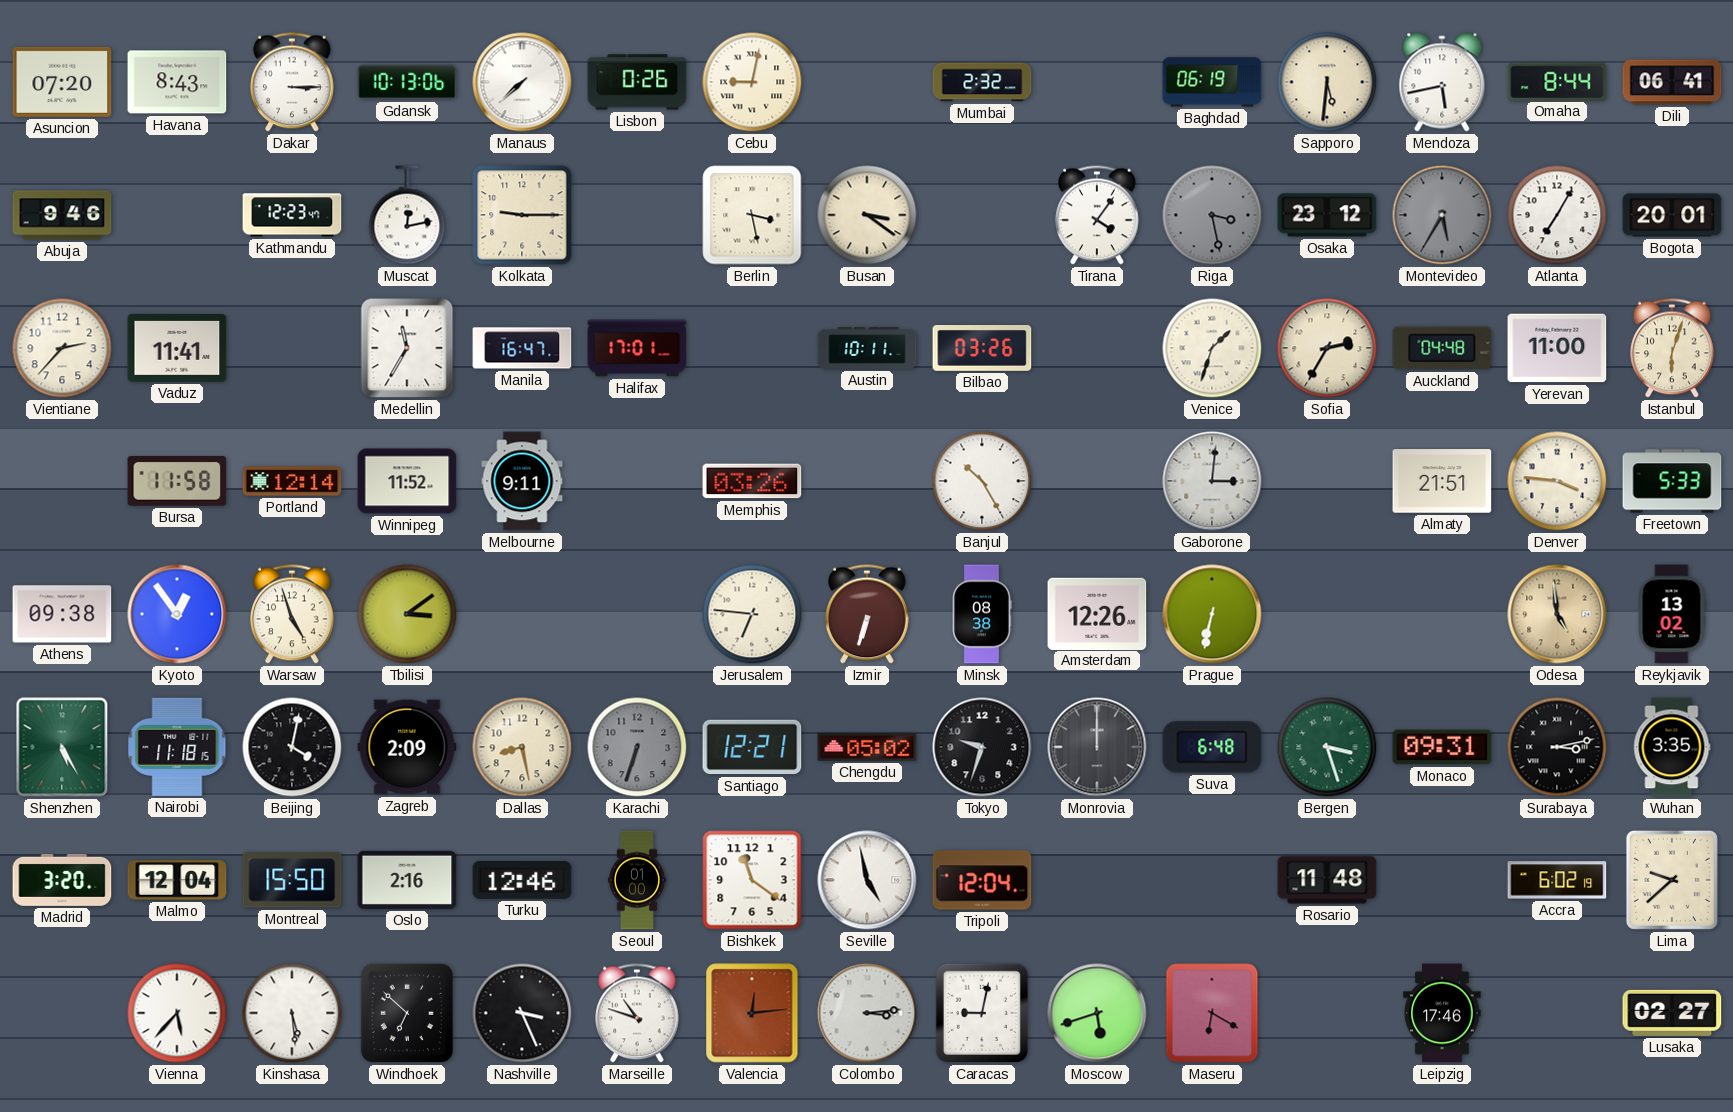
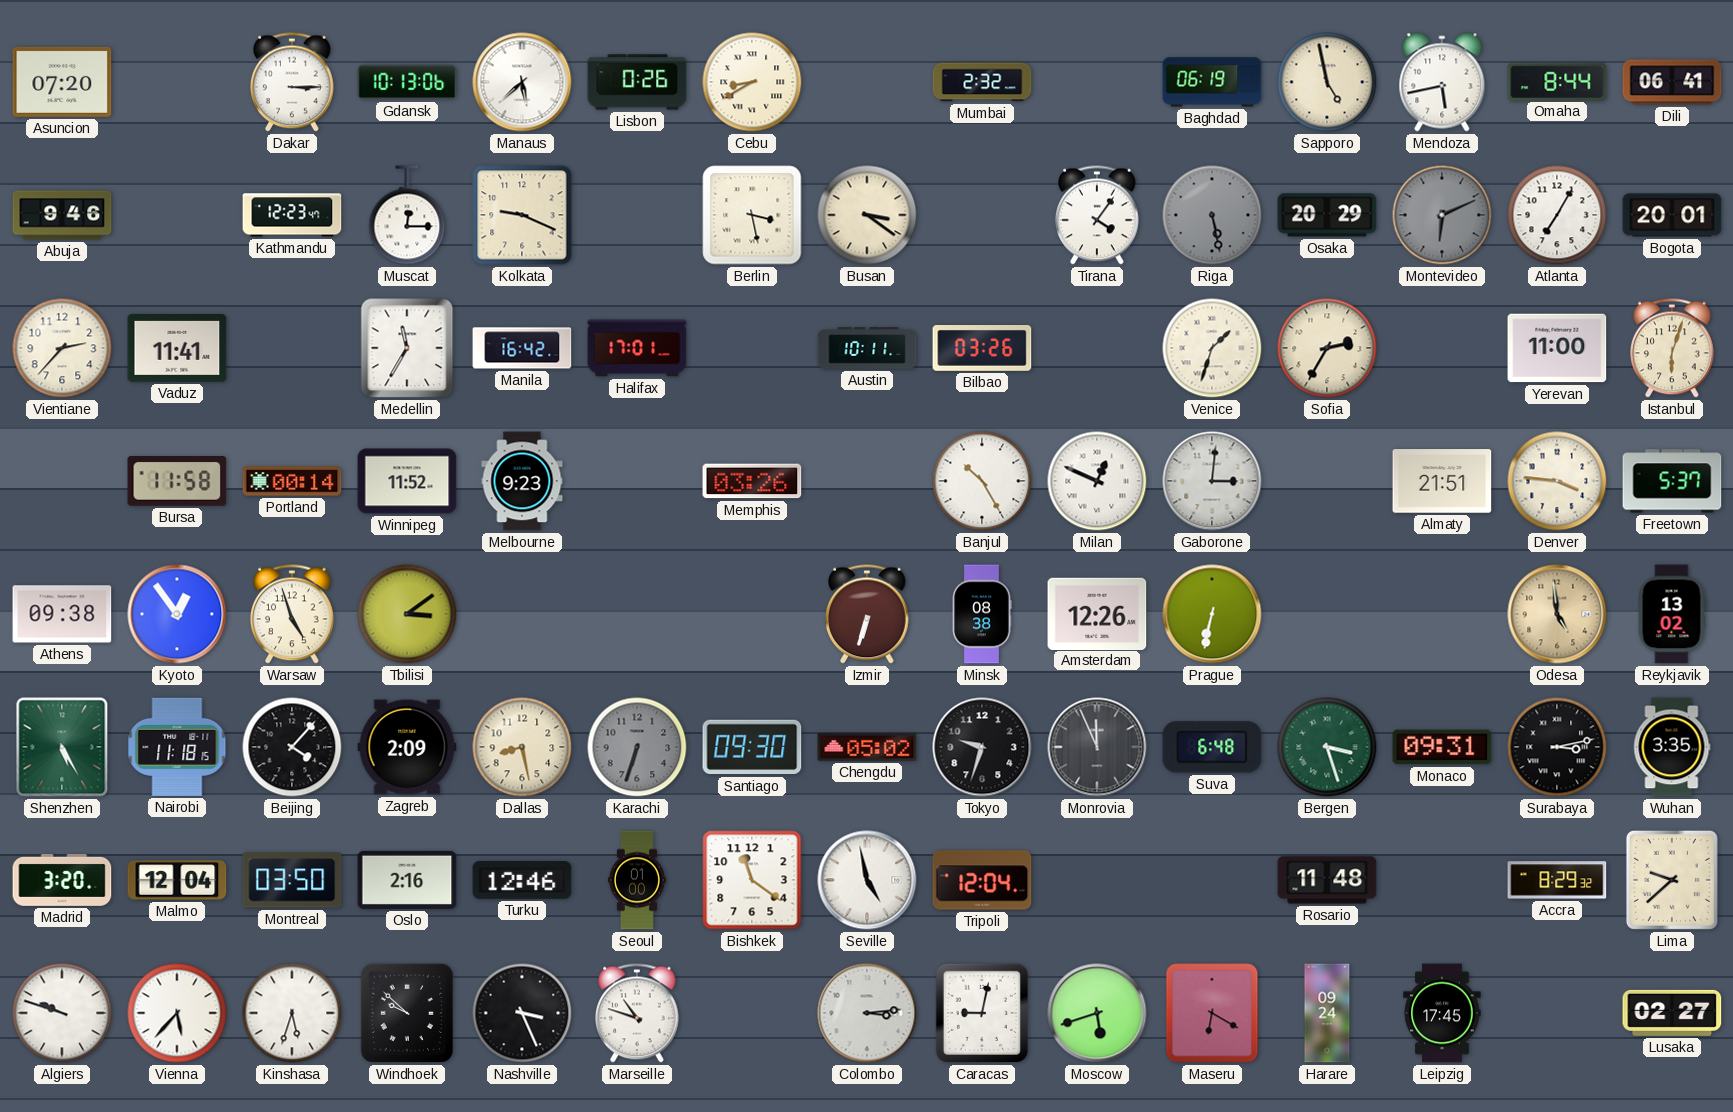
Havana: 8:43 -> none (177, 82)
Manaus: 7:38 -> 5:38 (522, 82)
Cebu: 9:02 -> 8:40 (752, 82)
Sapporo: 5:31 -> 4:58 (1327, 82)
Muscat: 12:13 -> 12:15 (407, 215)
Kolkata: 9:15 -> 9:19 (522, 215)
Riga: 3:28 -> 5:28 (1212, 215)
Osaka: 23:12 -> 20:29 (1327, 215)
Montevideo: 5:35 -> 6:11 (1442, 215)
Manila: 16:47 -> 16:42 (522, 348)
Auckland: 04:48 -> none (1442, 348)
Portland: 12:14 -> 00:14 (292, 481)
Melbourne: 9:11 -> 9:23 (522, 481)
Milan: none -> 12:49 (1097, 481)
Freetown: 5:33 -> 5:37 (1672, 481)
Jerusalem: 6:46 -> none (752, 614)
Beijing: 4:02 -> 4:07 (292, 747)
Santiago: 12:21 -> 09:30 (752, 747)
Monrovia: 12:00 -> 11:56 (1097, 747)
Montreal: 15:50 -> 03:50 (292, 880)
Accra: 6:02 -> 8:29 (1557, 880)
Algiers: none -> 9:48 (62, 1013)
Kinshasa: 5:29 -> 5:33 (292, 1013)
Windhoek: 6:52 -> 9:52 (407, 1013)
Valencia: 12:14 -> none (752, 1013)
Harare: none -> 09:24 (1327, 1013)
Leipzig: 17:46 -> 17:45 (1442, 1013)
